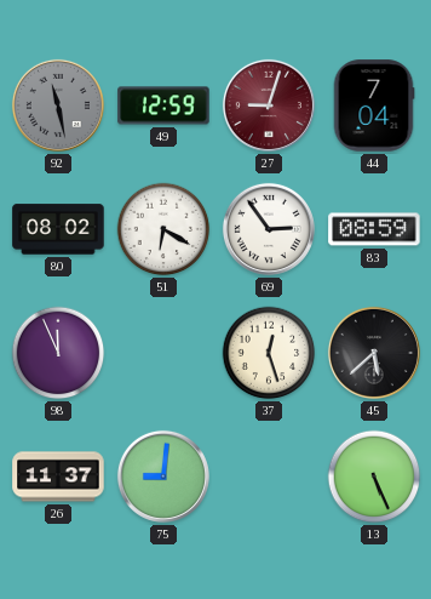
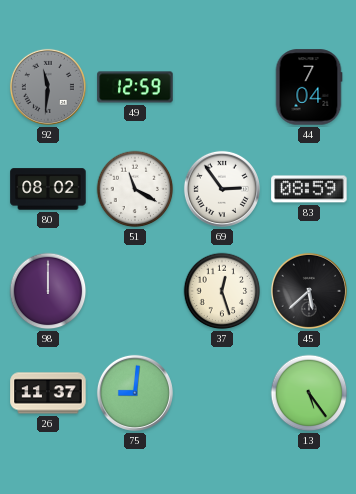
92: 11:28 -> 11:31 (48, 87)
27: 9:03 -> none (269, 105)
51: 6:20 -> 11:20 (135, 189)
98: 11:56 -> 12:00 (48, 291)
13: 5:26 -> 5:24 (309, 393)
